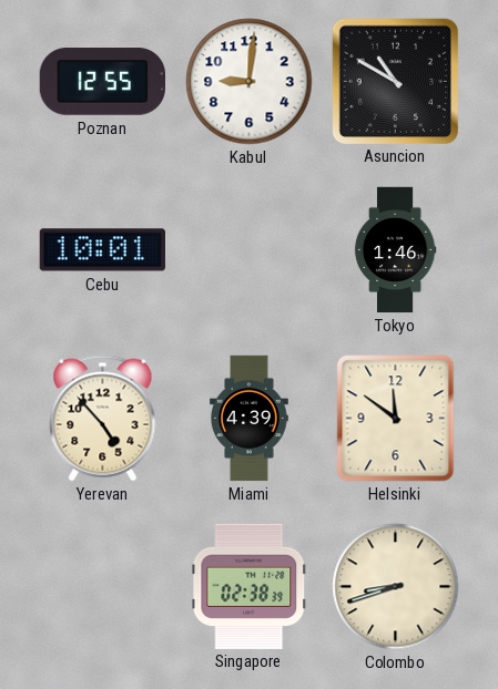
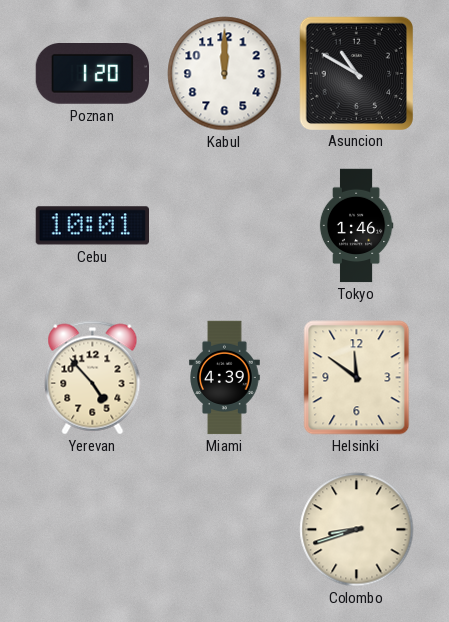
Poznan: 12:55 -> 1:20 (92, 74)
Kabul: 9:01 -> 12:00 (225, 74)
Singapore: 02:38 -> none (250, 586)
